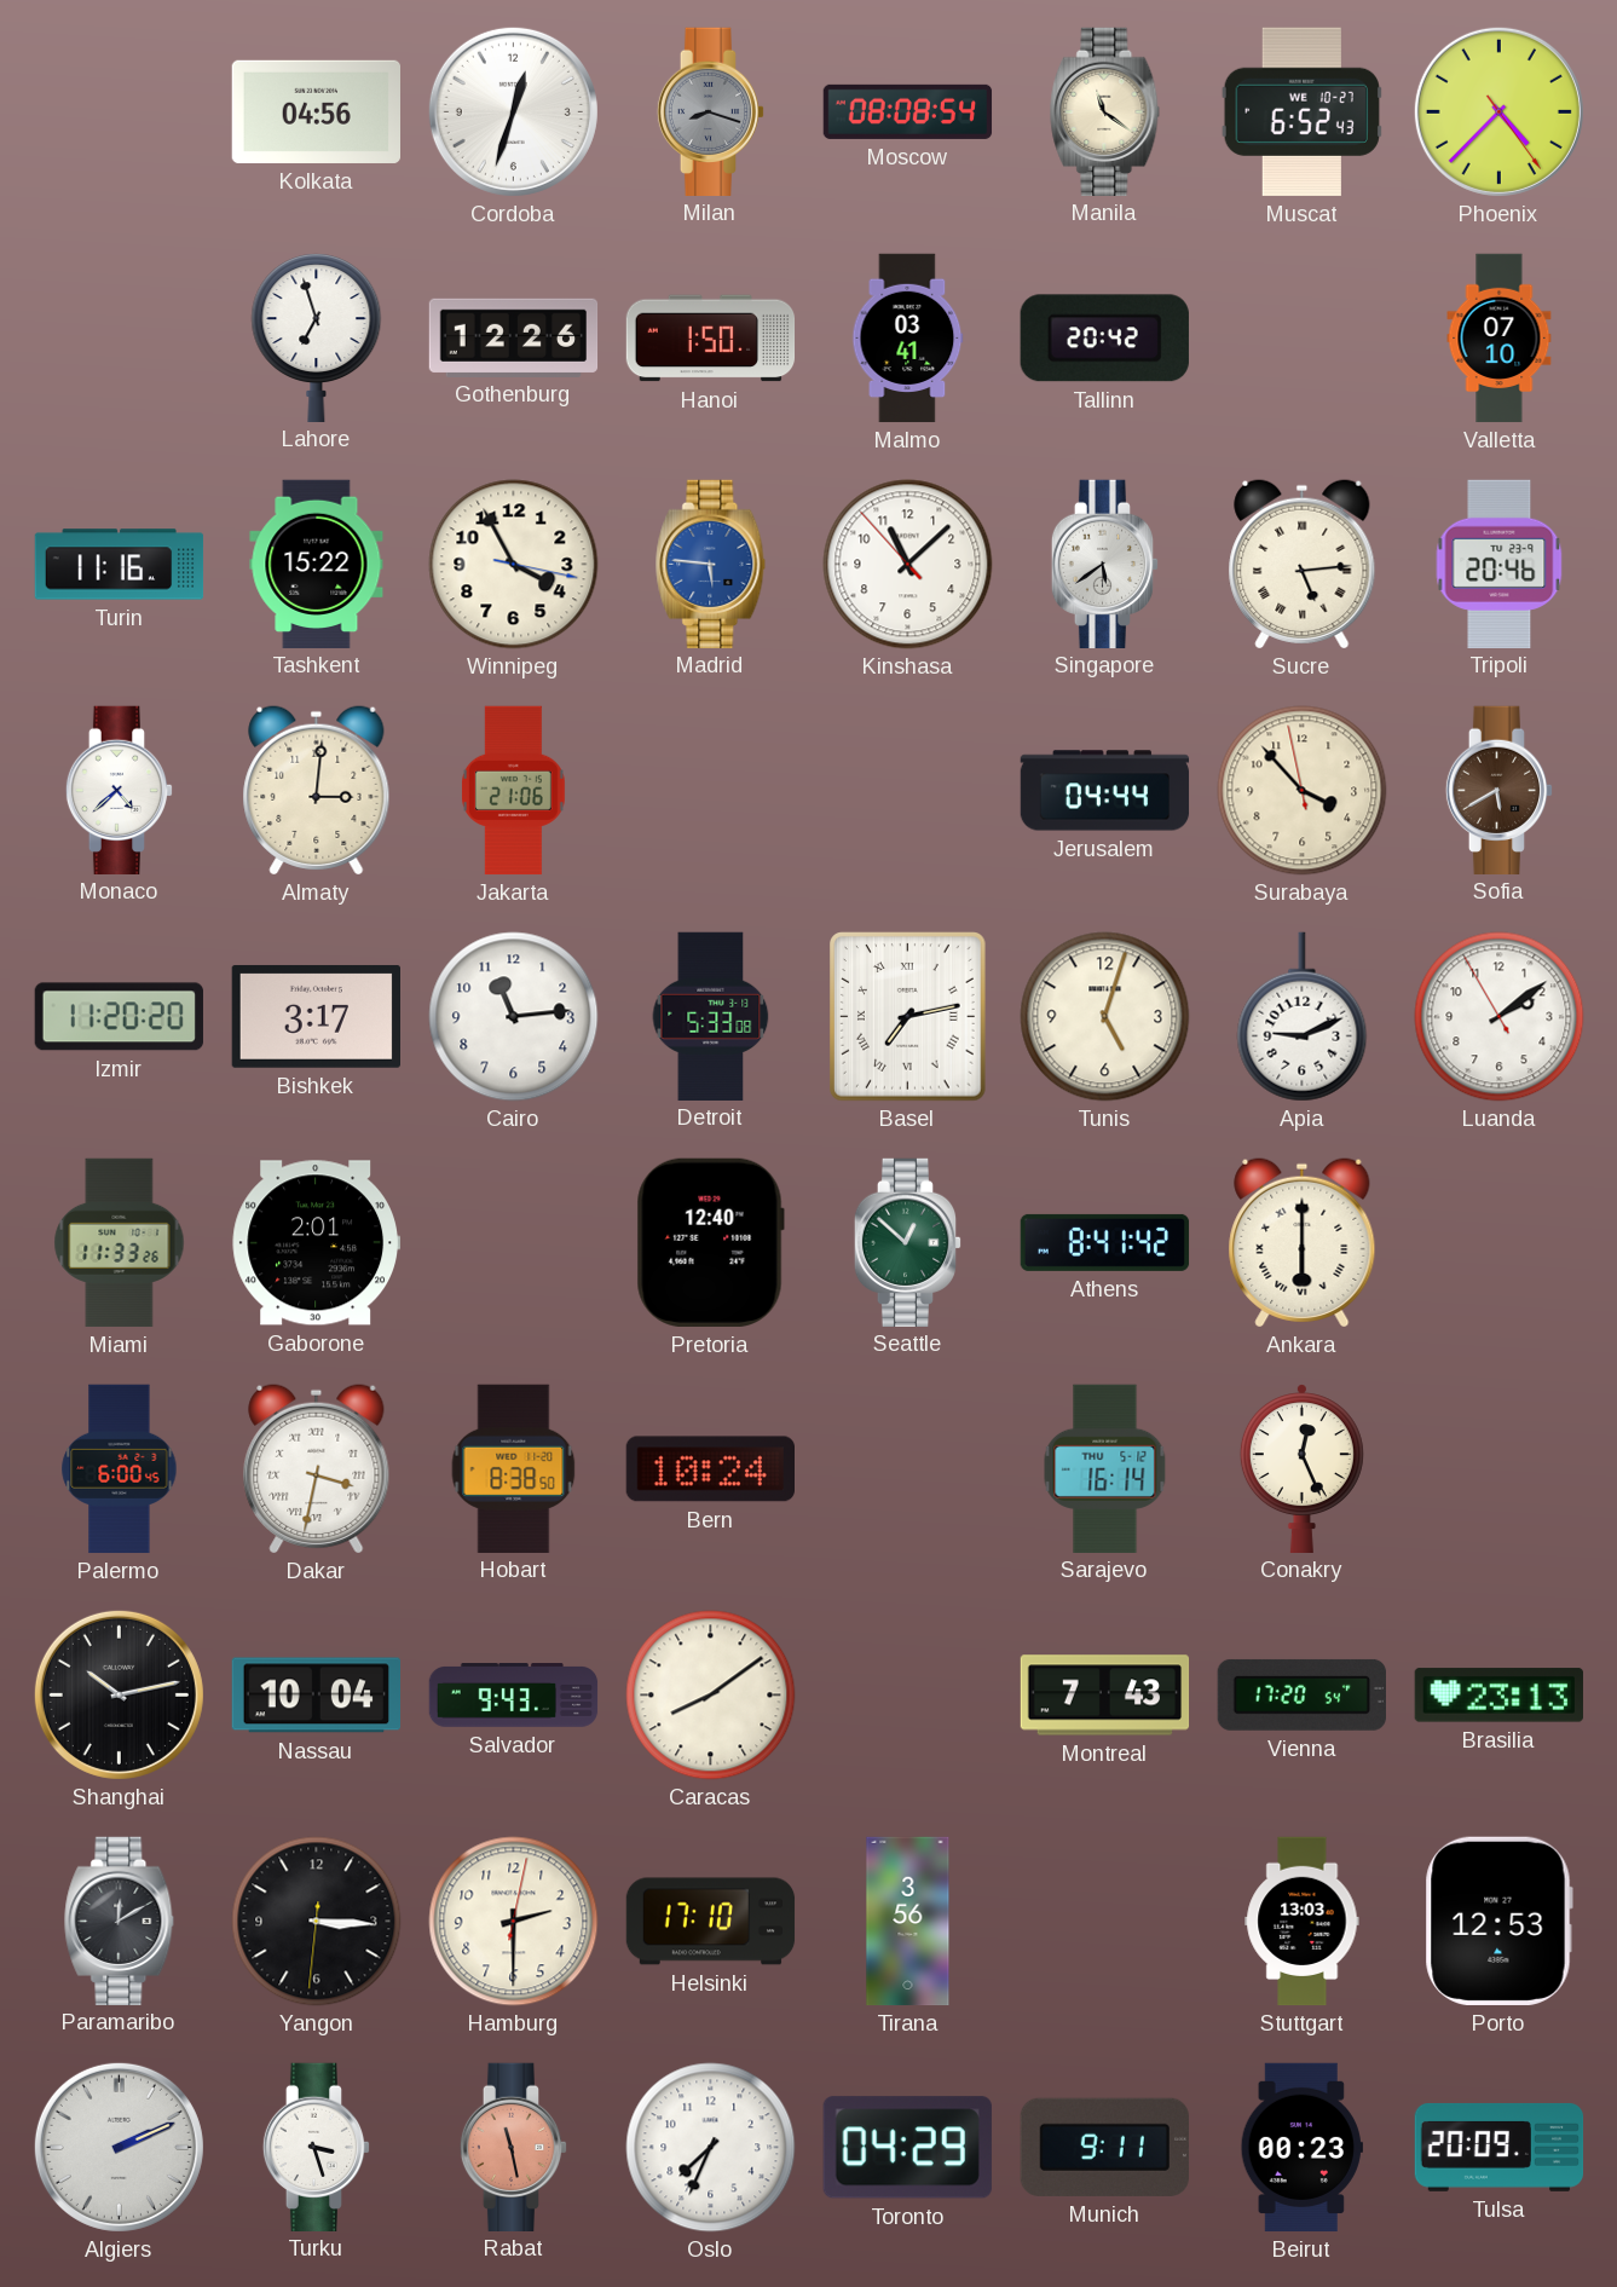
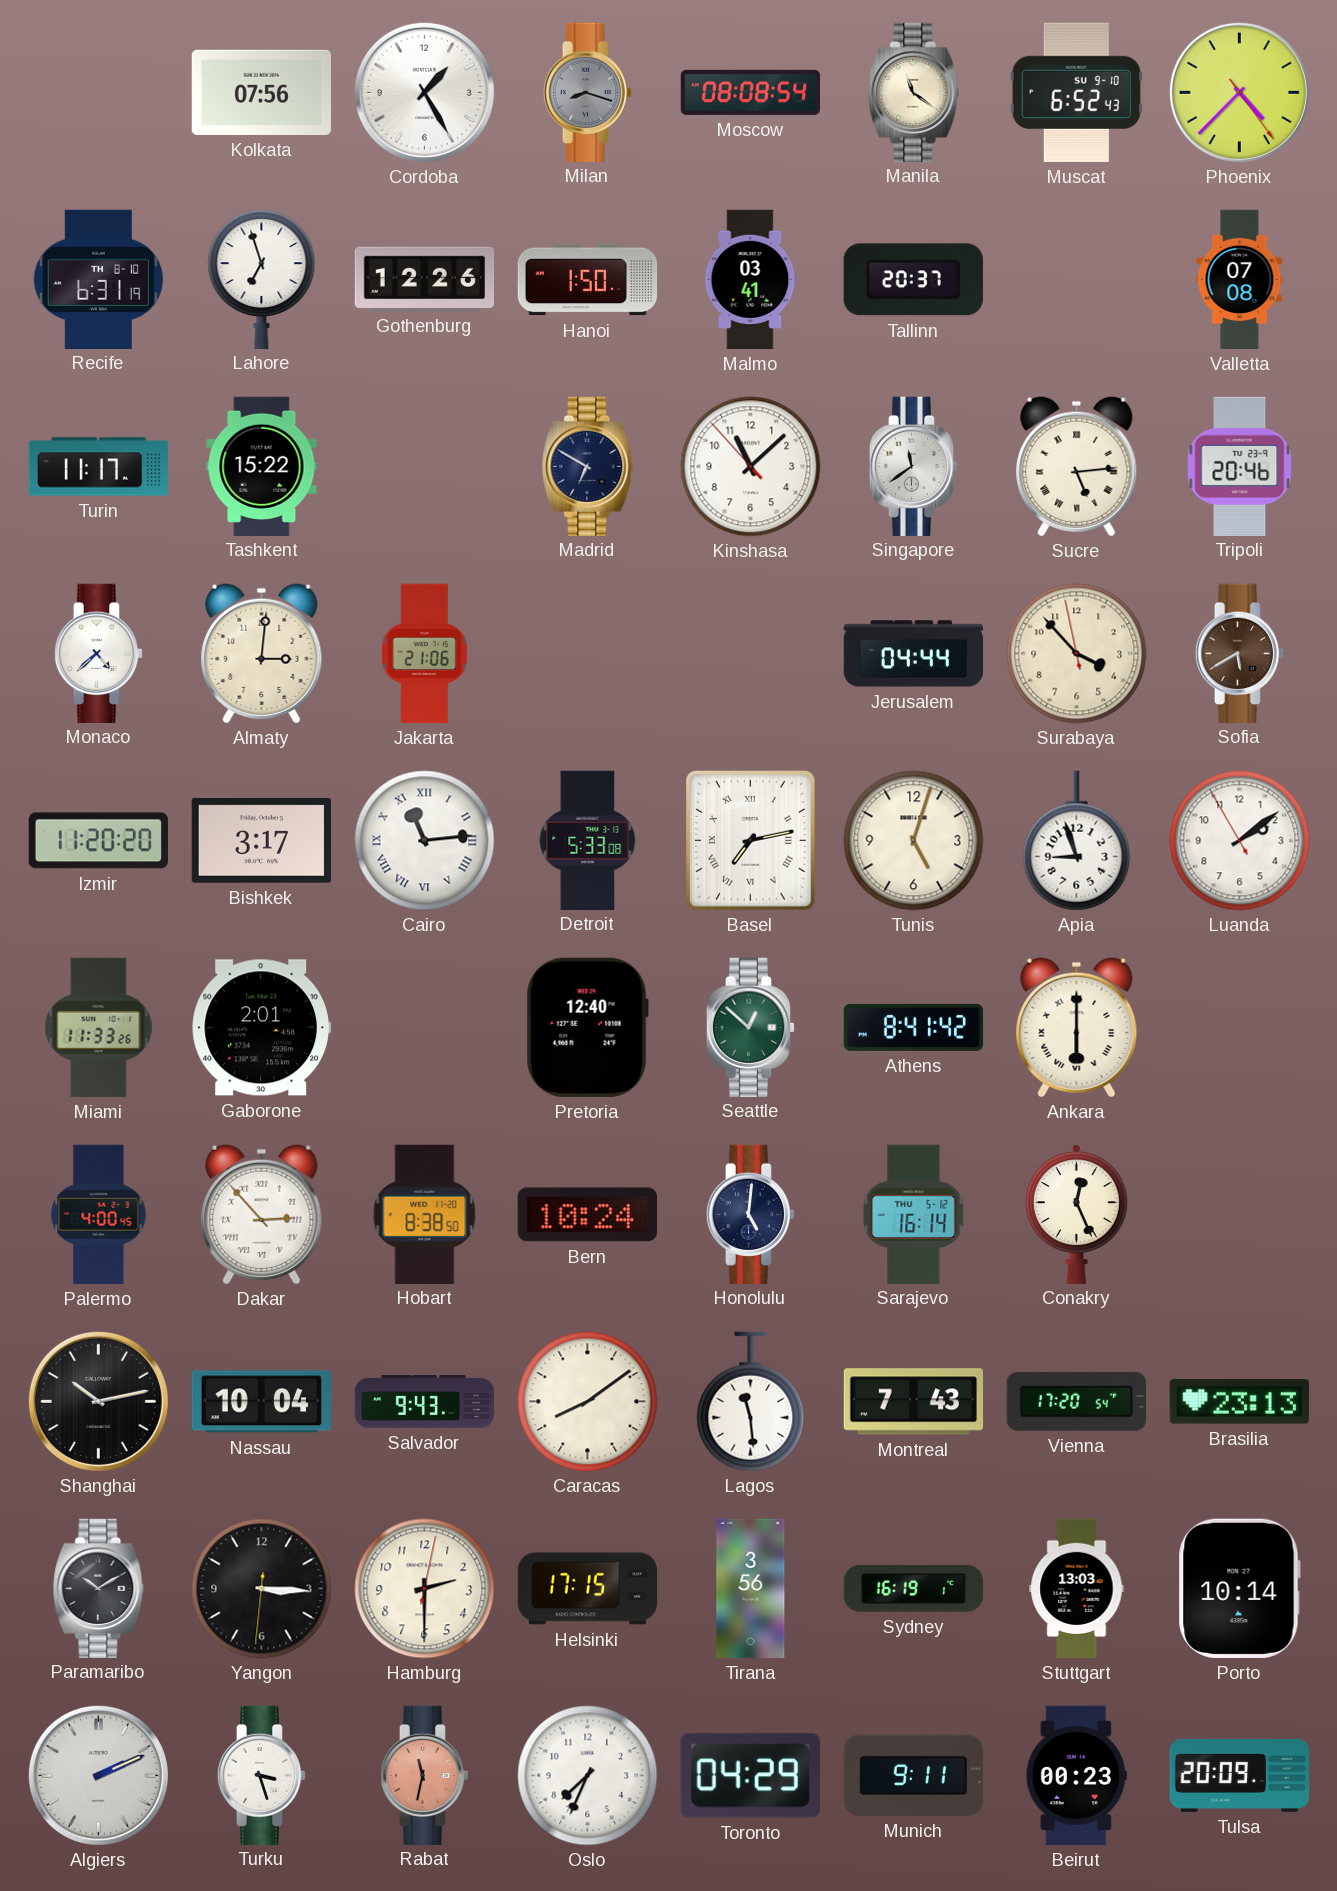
Kolkata: 04:56 -> 07:56 (261, 92)
Cordoba: 12:33 -> 1:25 (424, 92)
Muscat date: WE 10-27 -> SU 9-10 (1076, 92)
Recife: none -> 6:31 (98, 279)
Tallinn: 20:42 -> 20:37 (913, 280)
Valletta: 07:10 -> 07:08 (1240, 280)
Turin: 11:16 -> 11:17 (99, 467)
Winnipeg: 3:55 -> none (514, 565)
Madrid: 5:46 -> 6:50 (588, 466)
Madrid dial: blue -> navy (588, 466)
Singapore: 5:39 -> 11:39 (914, 466)
Cairo numerals: Arabic -> Roman (425, 841)
Apia: 9:11 -> 8:57 (1077, 841)
Palermo: 6:00 -> 4:00 (99, 1215)
Dakar: 3:32 -> 2:53 (262, 1215)
Honolulu: none -> 5:01 (751, 1214)
Lagos: none -> 11:29 (751, 1402)
Paramaribo: 12:10 -> 10:10 (99, 1588)
Helsinki: 17:10 -> 17:15 (588, 1589)
Sydney: none -> 16:19 (913, 1589)
Porto: 12:53 -> 10:14 (1239, 1588)
Rabat: 11:28 -> 11:32 (425, 1775)
